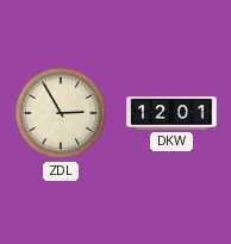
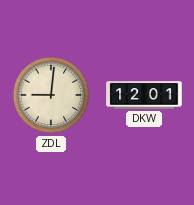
ZDL: 2:55 -> 9:01 (51, 95)
